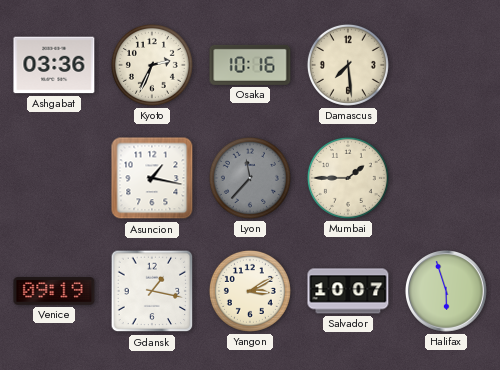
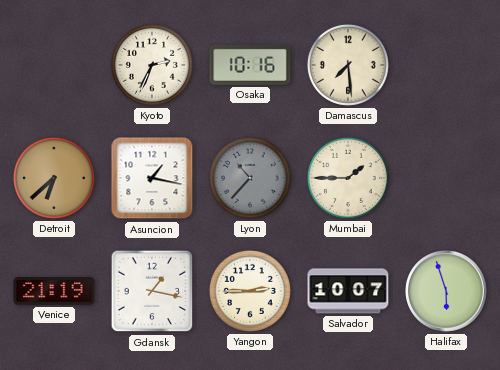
Ashgabat: 03:36 -> none (54, 65)
Detroit: none -> 6:38 (54, 178)
Lyon: 11:37 -> 10:37 (250, 178)
Venice: 09:19 -> 21:19 (54, 291)
Yangon: 3:10 -> 2:45 (250, 291)
